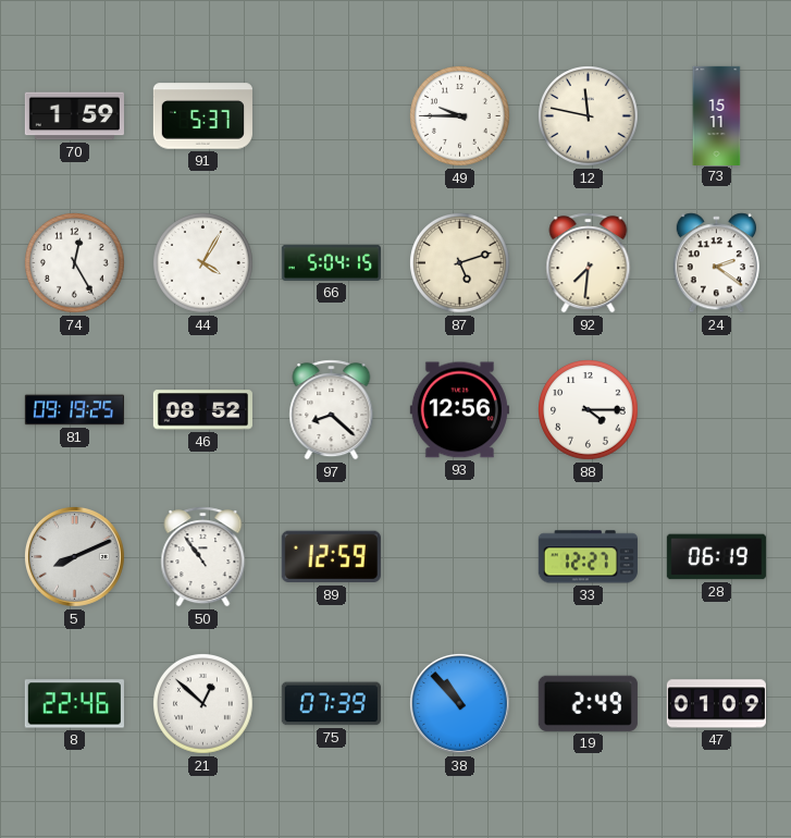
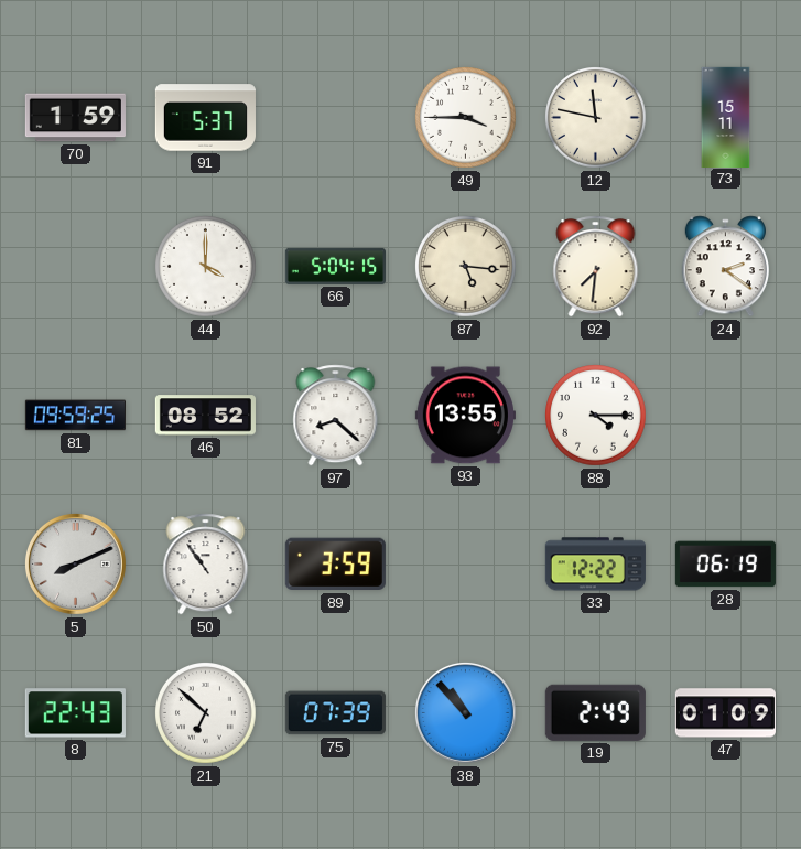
49: 9:45 -> 3:45 (466, 118)
74: 12:25 -> none (75, 263)
44: 4:05 -> 4:00 (206, 267)
87: 5:12 -> 5:16 (466, 267)
81: 09:19 -> 09:59 (75, 416)
93: 12:56 -> 13:55 (465, 416)
89: 12:59 -> 3:59 (335, 565)
33: 12:27 -> 12:22 (595, 565)
8: 22:46 -> 22:43 (75, 713)
21: 12:52 -> 6:52 (206, 713)
